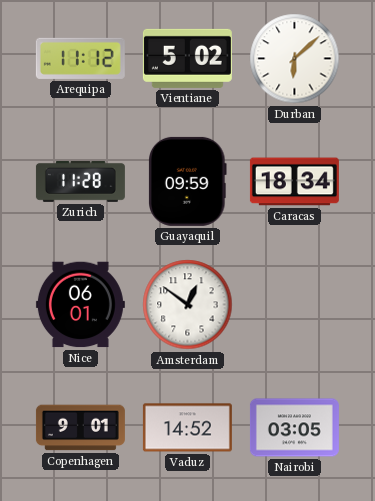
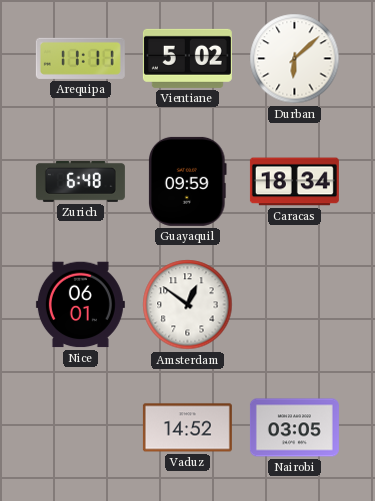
Arequipa: 11:12 -> 11:11 (80, 58)
Zurich: 11:28 -> 6:48 (80, 181)
Copenhagen: 9:01 -> none (80, 428)
